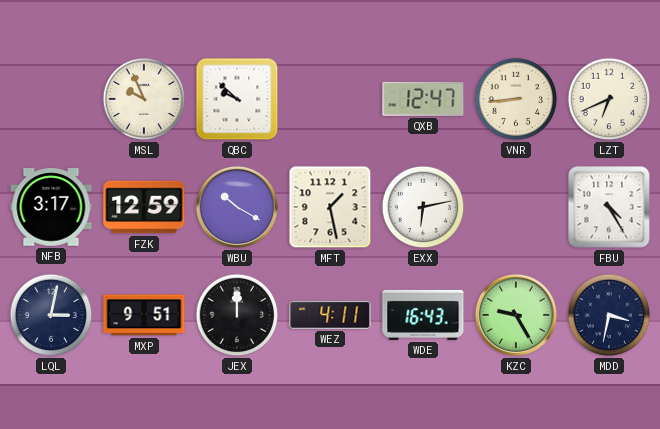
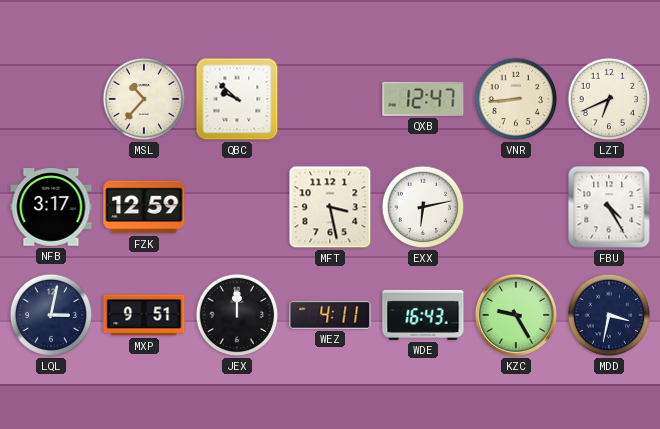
MSL: 9:56 -> 10:37 (144, 99)
WBU: 10:20 -> none (237, 207)
MFT: 1:28 -> 3:28 (330, 207)
